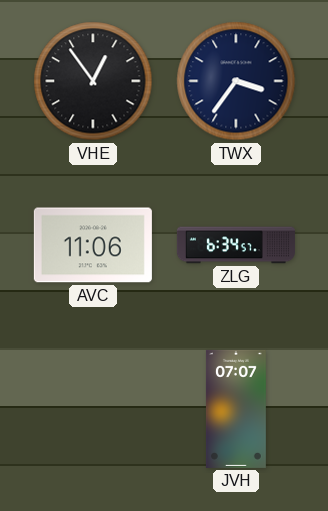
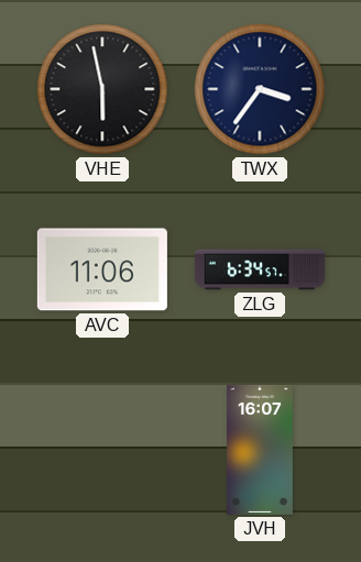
VHE: 12:54 -> 5:58 (102, 89)
JVH: 07:07 -> 16:07 (260, 450)
